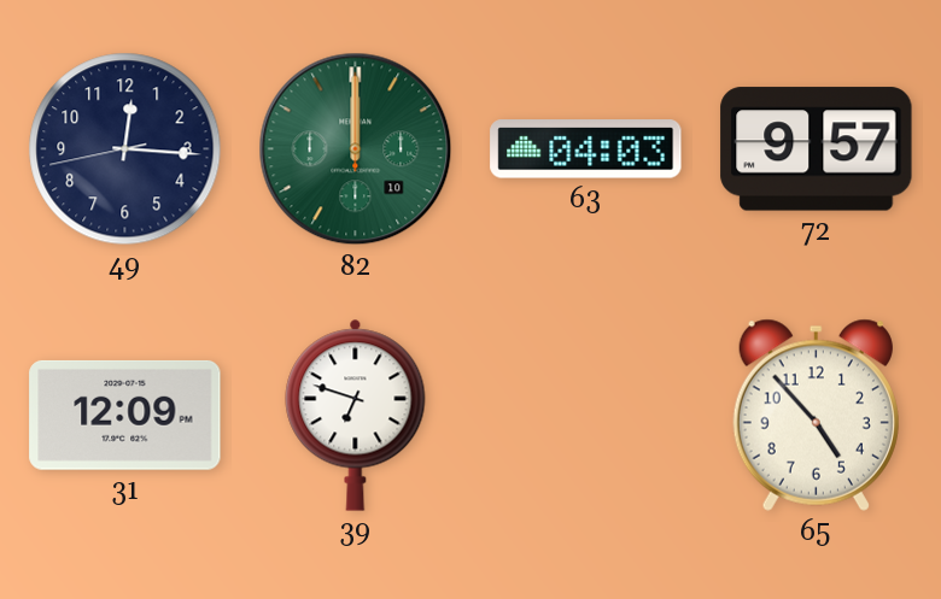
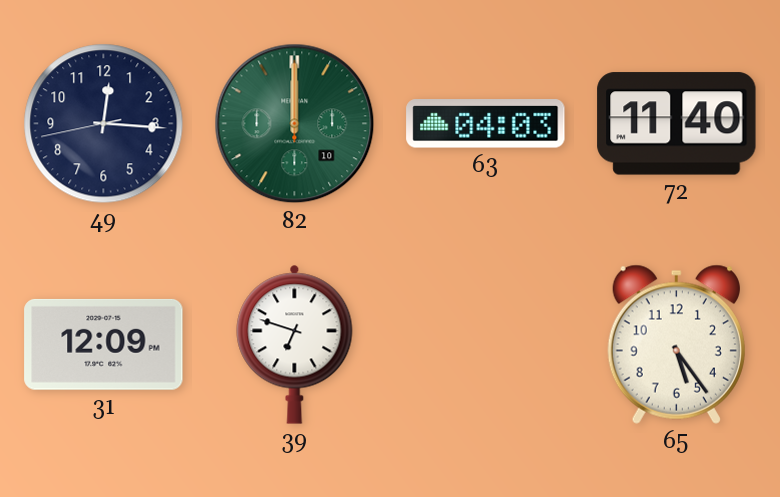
72: 9:57 -> 11:40 (677, 124)
65: 4:53 -> 5:24 (676, 344)
